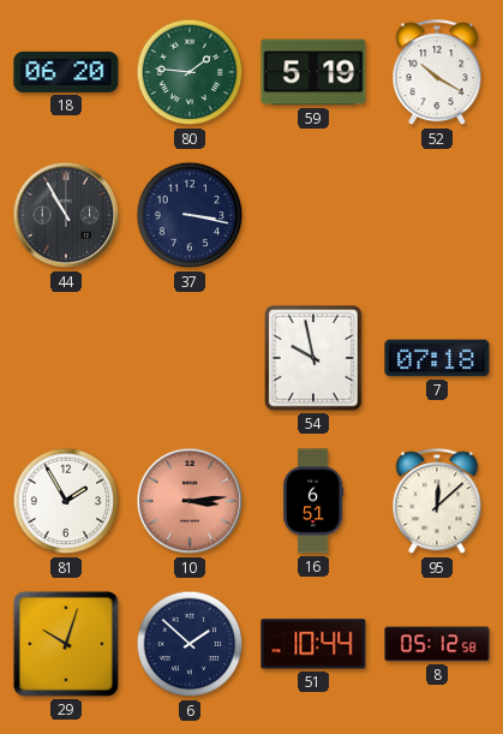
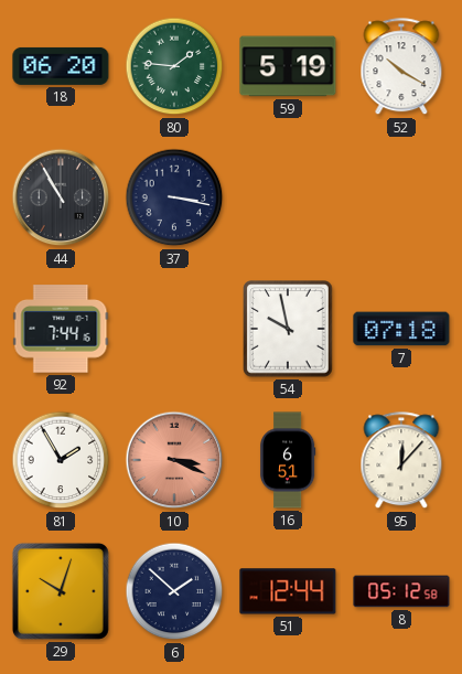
92: none -> 7:44 (61, 329)
10: 3:14 -> 3:19 (174, 460)
95: 12:08 -> 12:07 (401, 461)
51: 10:44 -> 12:44 (288, 591)
